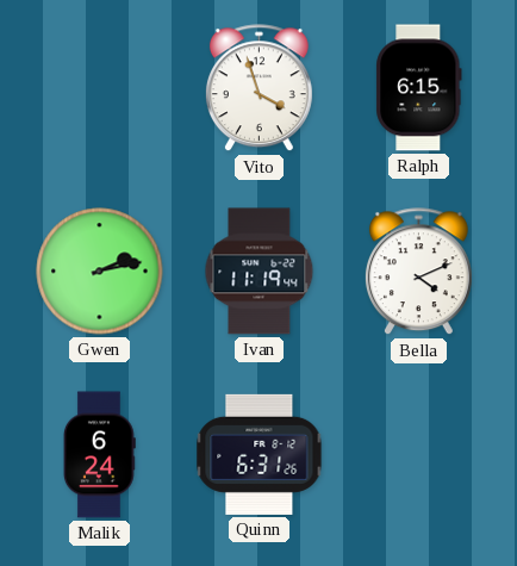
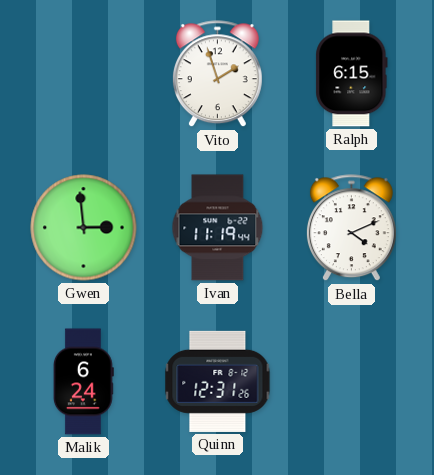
Vito: 3:57 -> 1:57 (217, 74)
Gwen: 2:13 -> 2:59 (84, 228)
Quinn: 6:31 -> 12:31 (218, 381)
